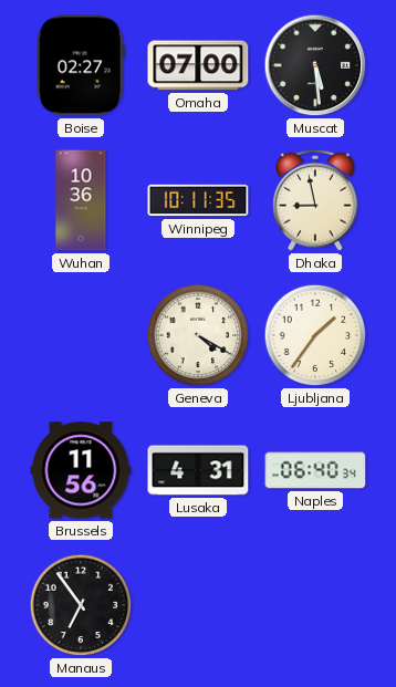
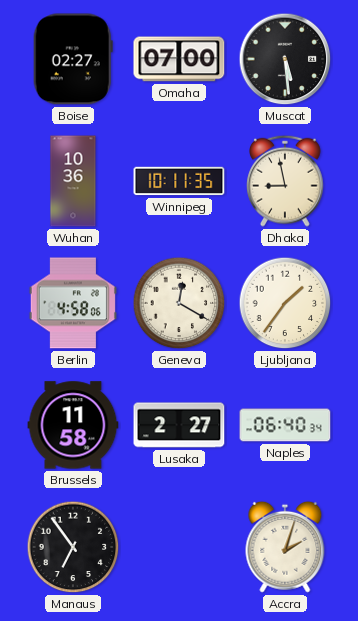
Berlin: none -> 4:58 (73, 303)
Geneva: 4:20 -> 12:20 (179, 303)
Brussels: 11:56 -> 11:58 (73, 425)
Lusaka: 4:31 -> 2:27 (179, 425)
Accra: none -> 2:03 (285, 547)
